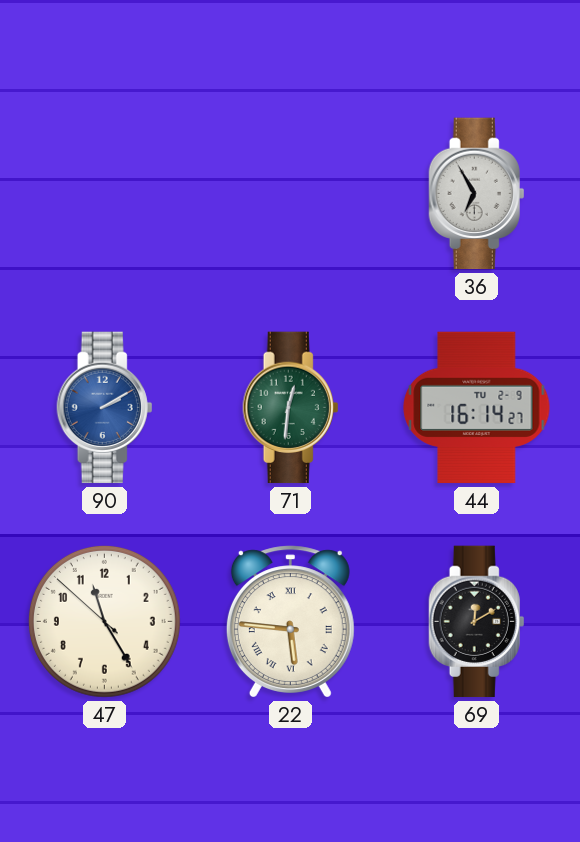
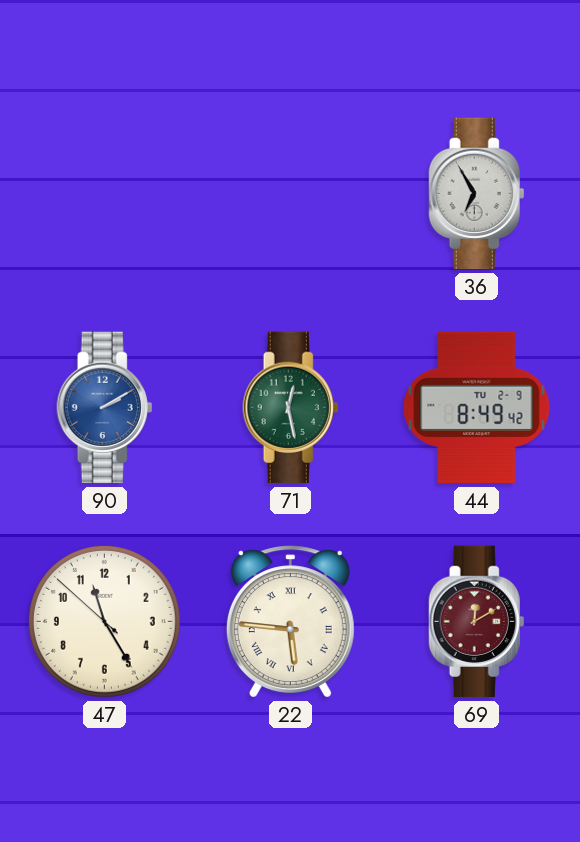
71: 12:31 -> 12:28 (291, 408)
44: 16:14 -> 8:49 (477, 408)
69 dial: black -> burgundy (477, 622)
